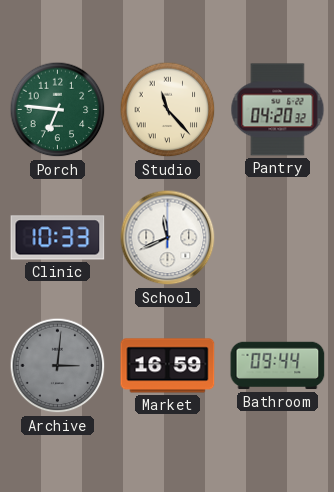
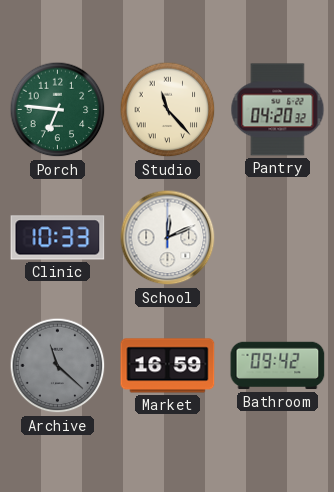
School: 11:41 -> 12:11 (168, 238)
Archive: 3:01 -> 11:22 (58, 366)
Bathroom: 09:44 -> 09:42 (278, 366)
